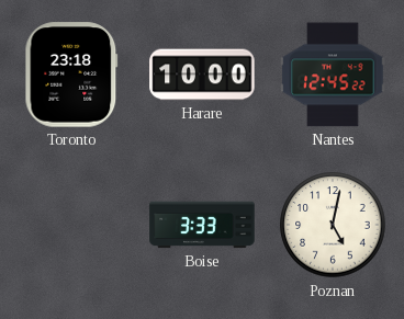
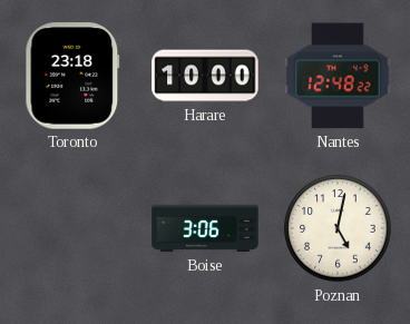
Nantes: 12:45 -> 12:48 (338, 76)
Boise: 3:33 -> 3:06 (205, 228)
